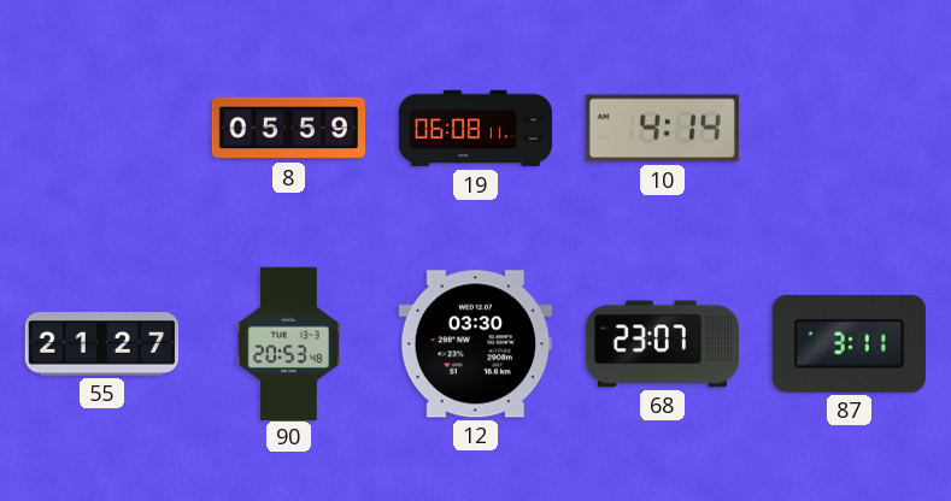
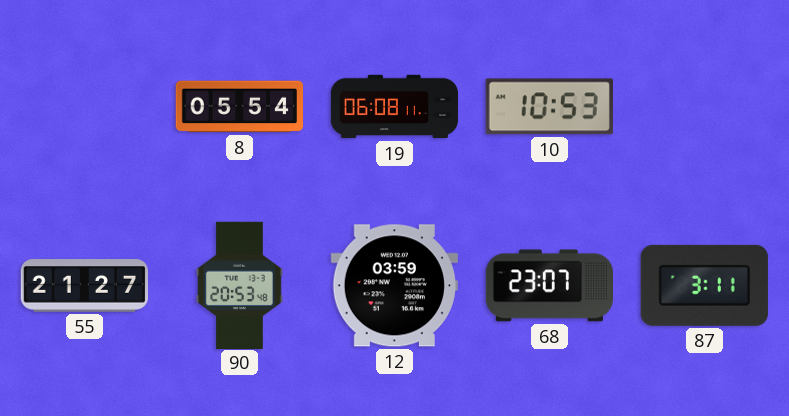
8: 05:59 -> 05:54 (239, 107)
10: 4:14 -> 10:53 (549, 107)
12: 03:30 -> 03:59 (394, 286)
